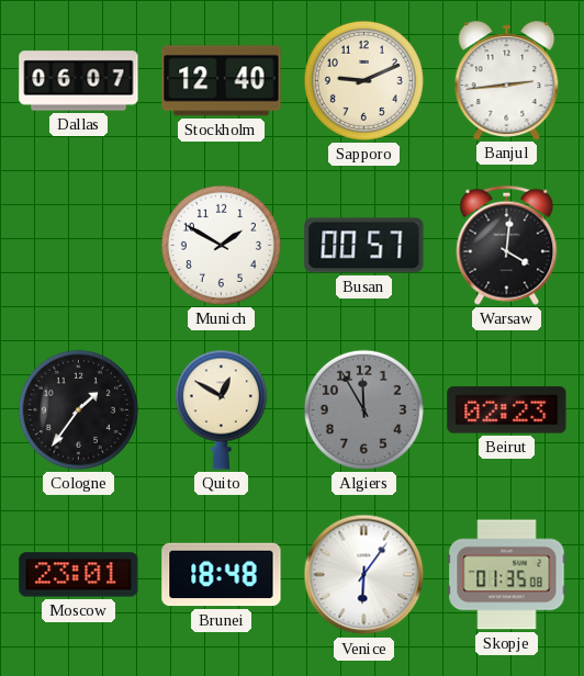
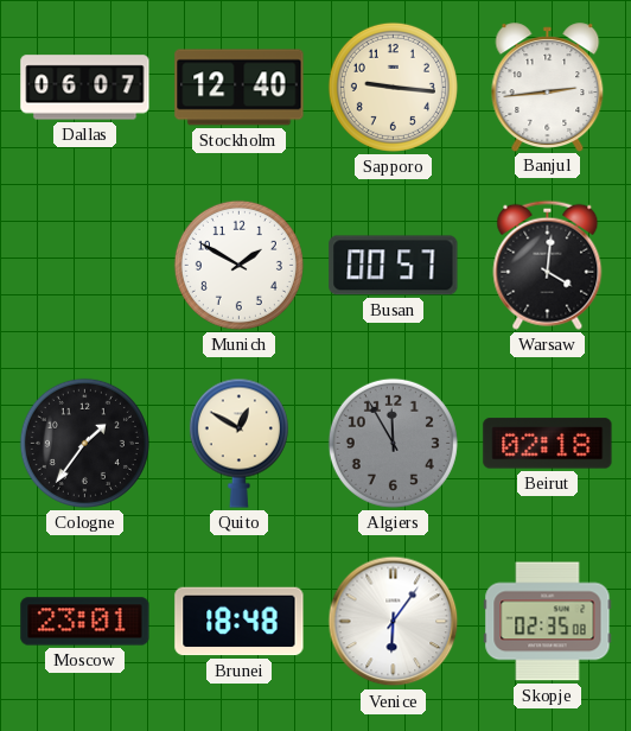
Sapporo: 9:11 -> 9:16 (393, 87)
Beirut: 02:23 -> 02:18 (548, 444)
Skopje: 01:35 -> 02:35 (548, 622)
